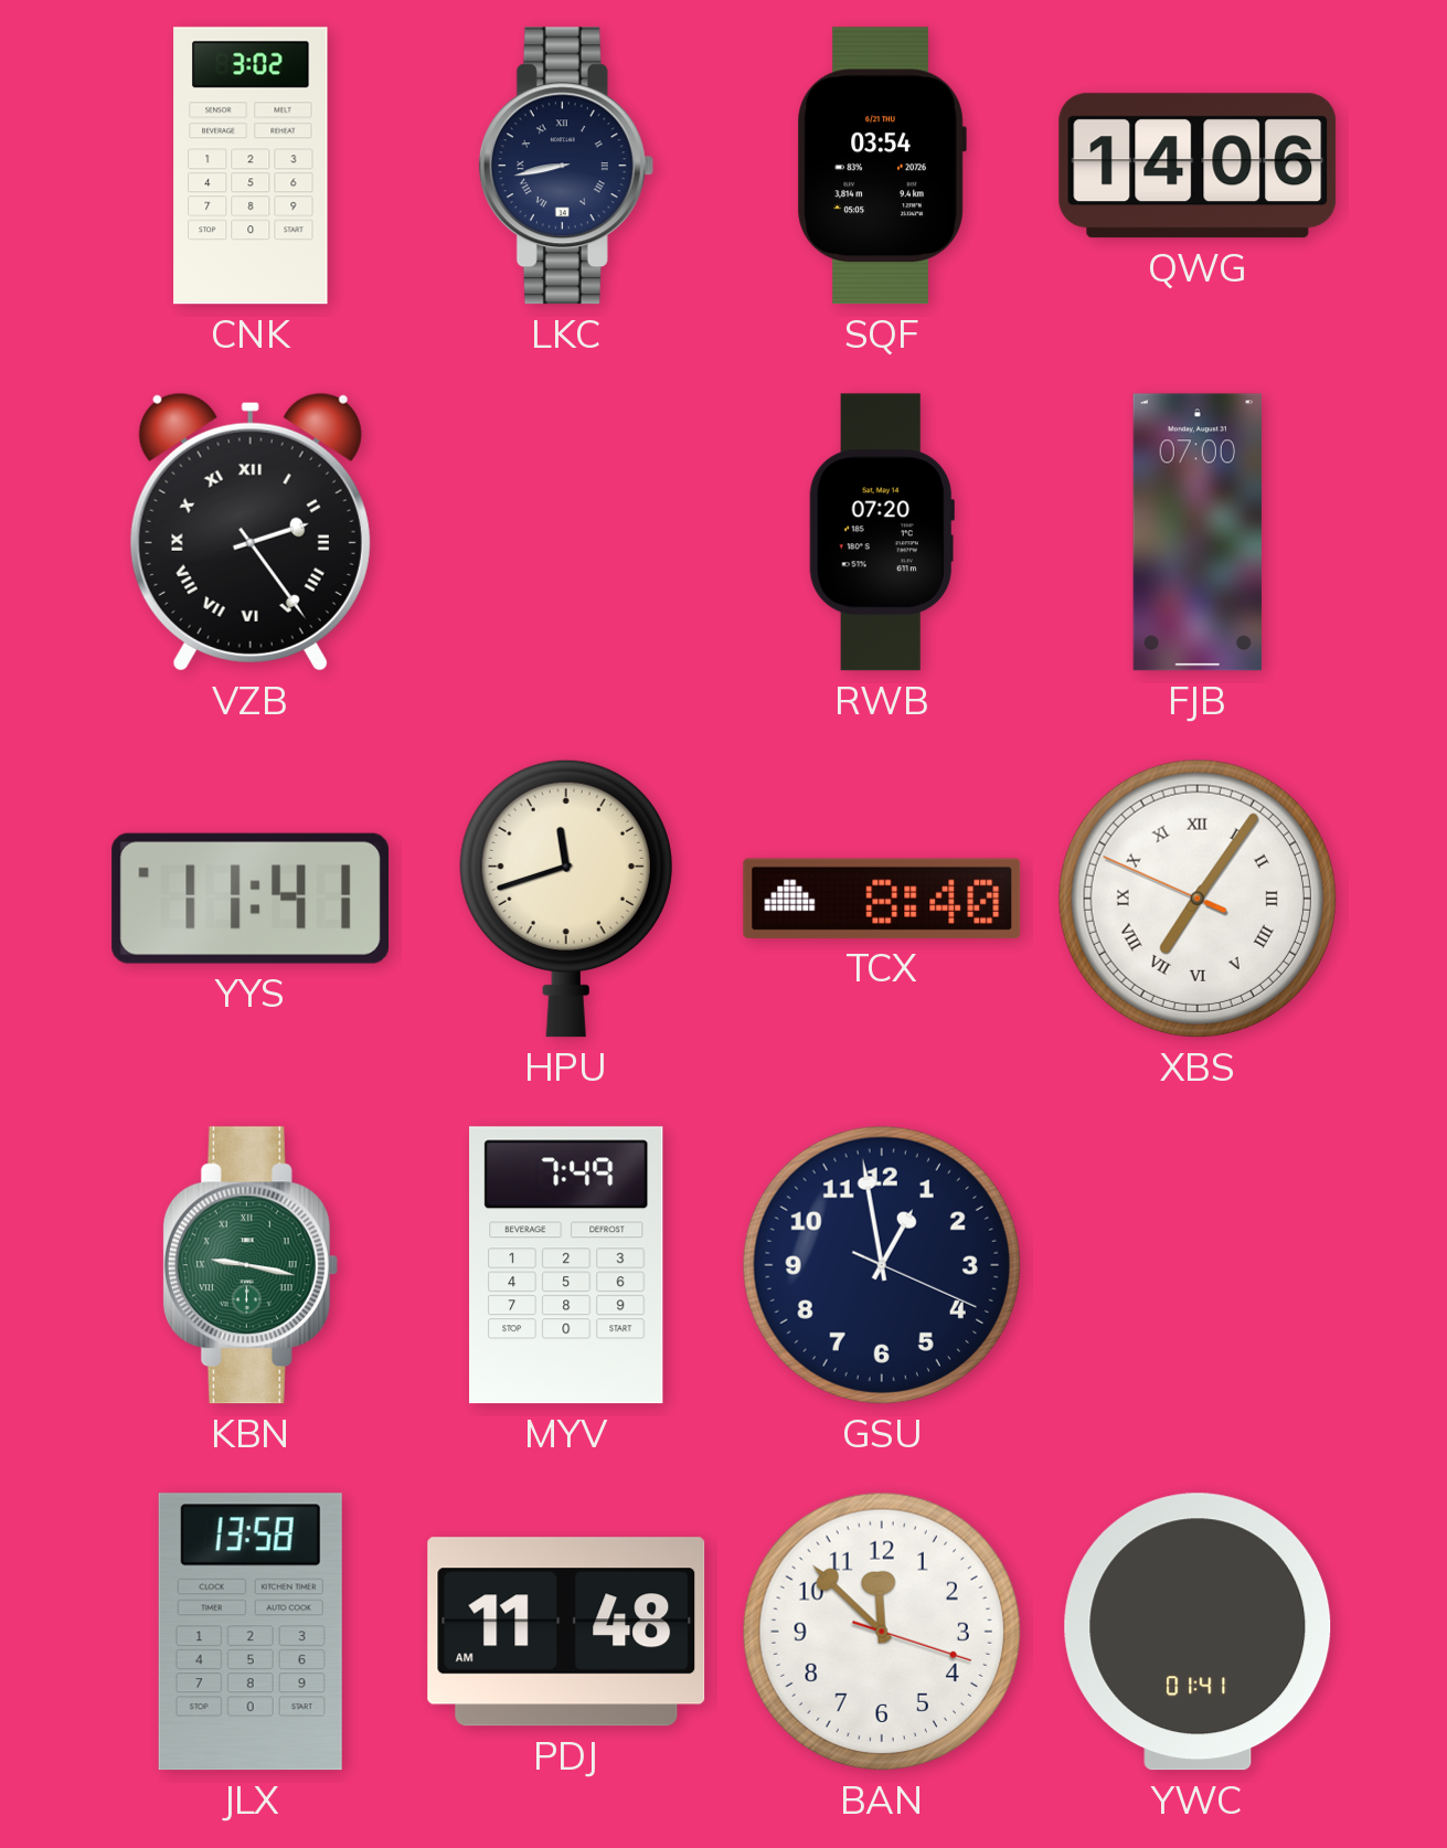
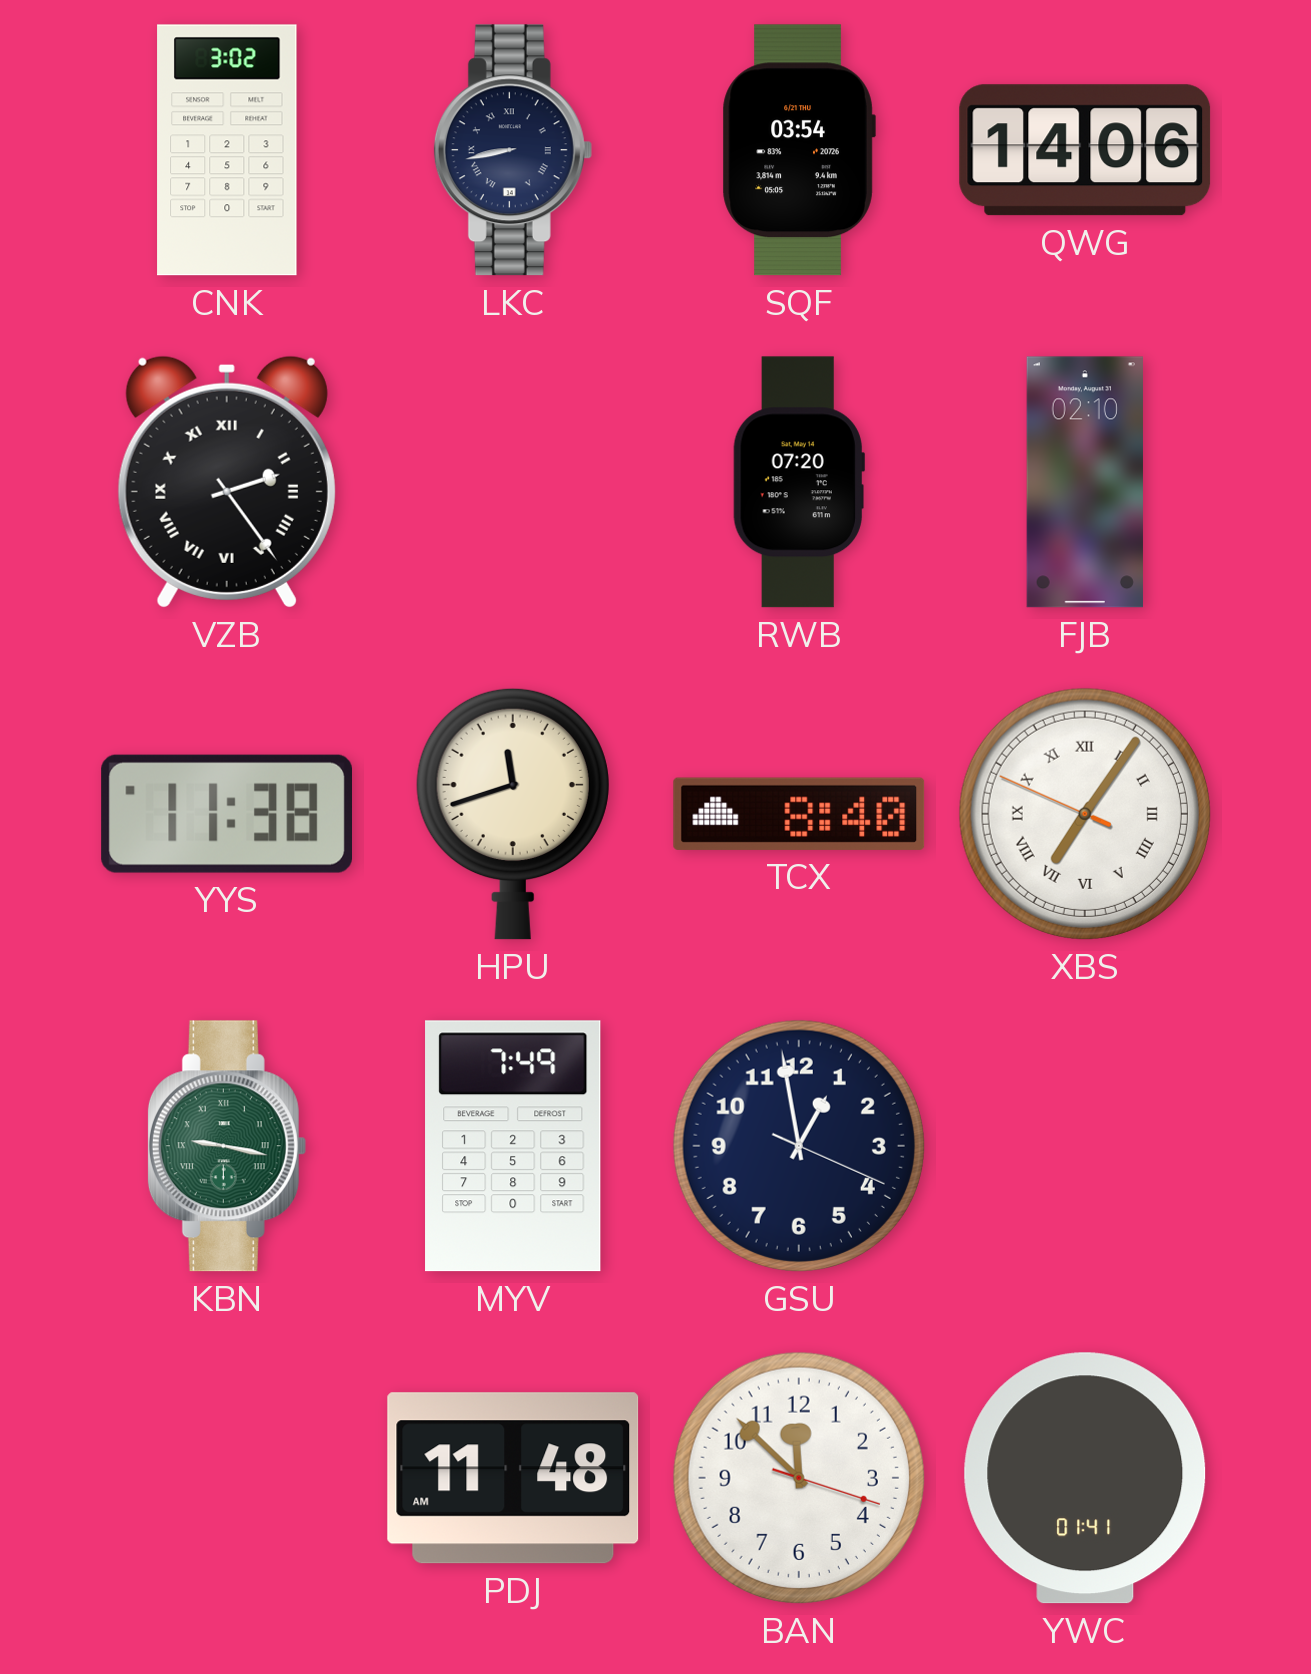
FJB: 07:00 -> 02:10 (1085, 482)
YYS: 11:41 -> 11:38 (226, 814)
JLX: 13:58 -> none (251, 1632)
